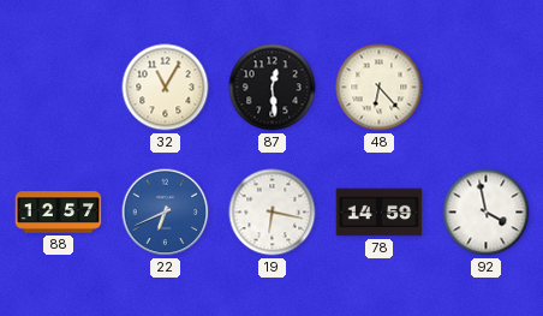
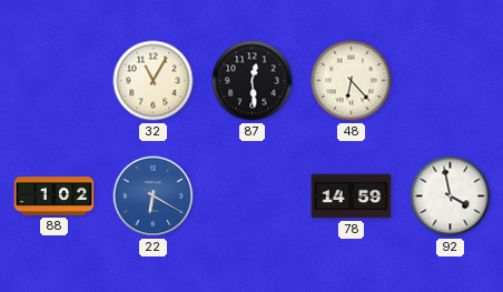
88: 12:57 -> 1:02 (55, 197)
22: 6:41 -> 6:20 (154, 197)
19: 6:17 -> none (273, 213)
